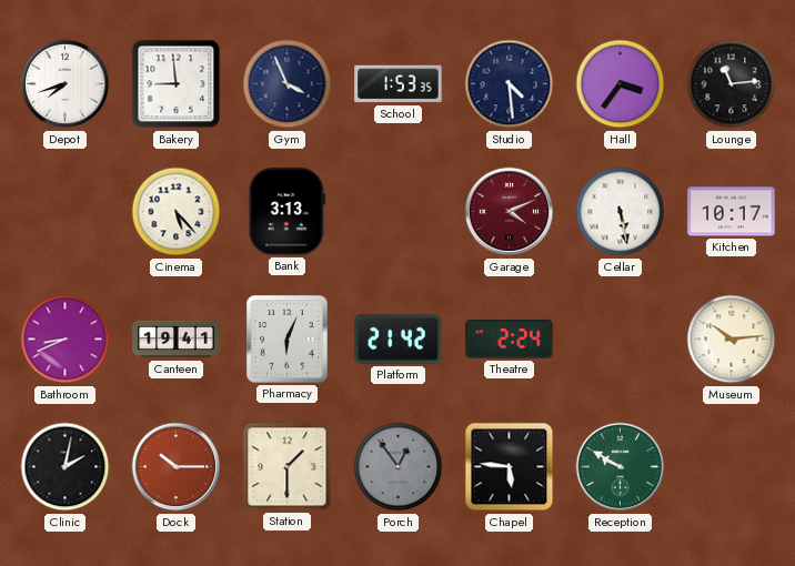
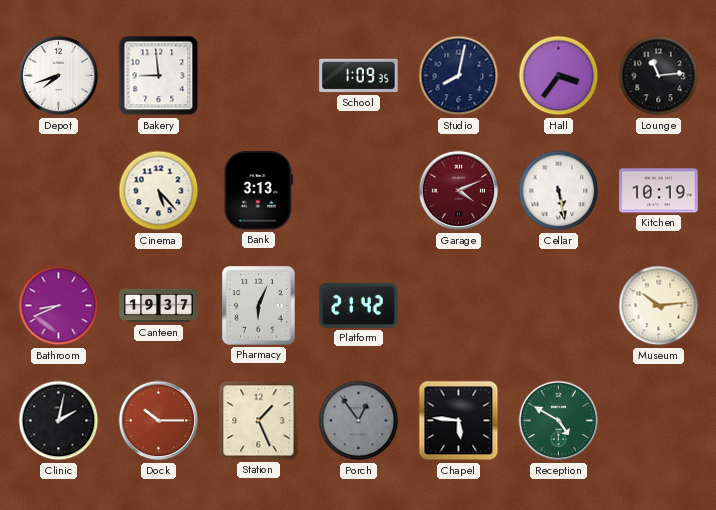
Gym: 3:56 -> none (288, 84)
School: 1:53 -> 1:09 (359, 76)
Studio: 4:29 -> 8:02 (459, 76)
Kitchen: 10:17 -> 10:19 (659, 191)
Canteen: 19:41 -> 19:37 (159, 306)
Theatre: 2:24 -> none (510, 340)
Station: 1:30 -> 1:26 (259, 421)
Reception: 9:50 -> 4:50 (559, 421)
